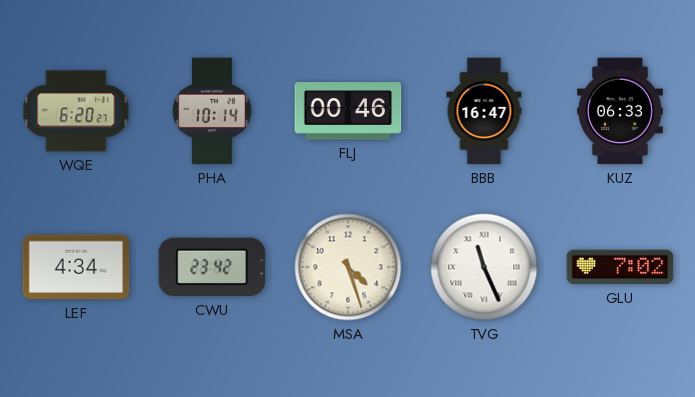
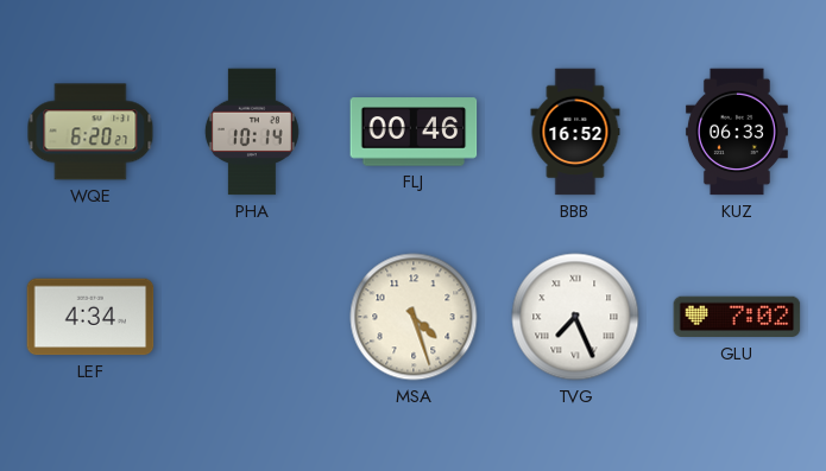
BBB: 16:47 -> 16:52 (575, 132)
CWU: 23:42 -> none (212, 267)
TVG: 11:26 -> 7:26 (575, 317)
